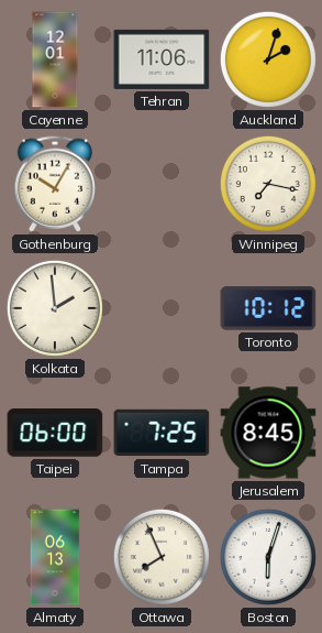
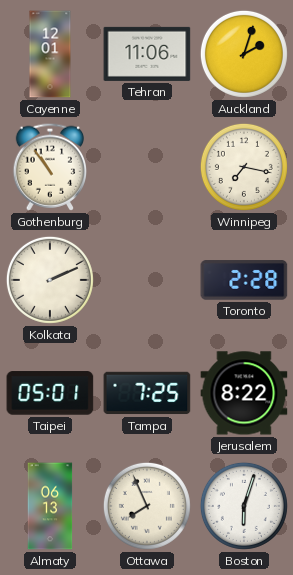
Gothenburg: 10:05 -> 10:54 (49, 167)
Kolkata: 1:59 -> 2:11 (50, 280)
Toronto: 10:12 -> 2:28 (244, 280)
Taipei: 06:00 -> 05:01 (50, 393)
Jerusalem: 8:45 -> 8:22 (244, 393)
